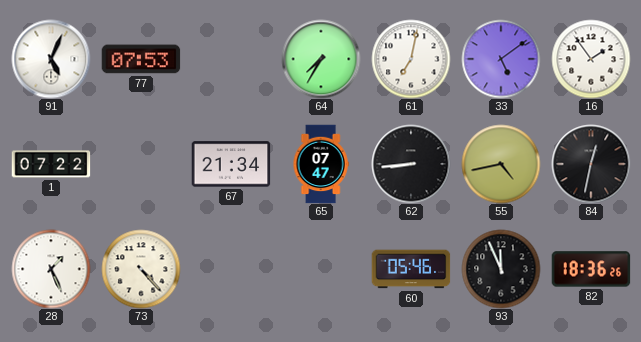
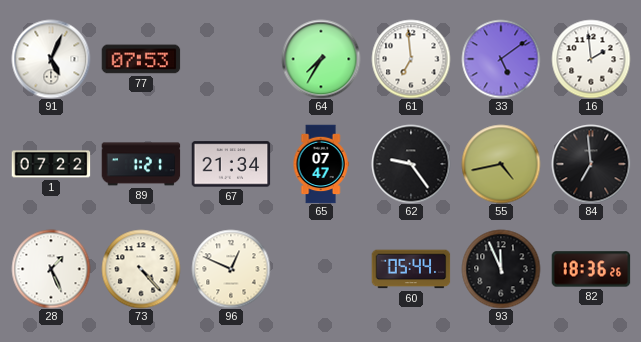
61: 7:02 -> 6:59 (411, 59)
16: 1:54 -> 1:59 (591, 59)
89: none -> 1:21 (141, 164)
62: 8:44 -> 9:24 (411, 164)
84: 12:32 -> 6:59 (591, 164)
96: none -> 12:49 (231, 269)
60: 05:46 -> 05:44 (411, 269)
